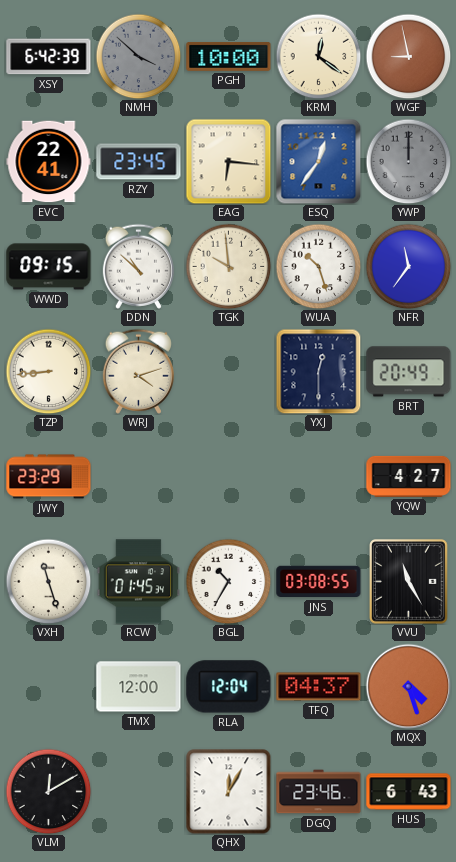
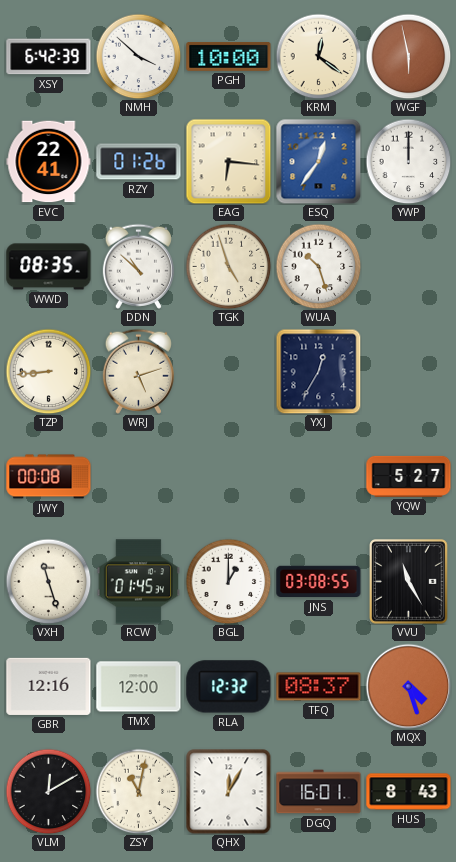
NMH dial: grey -> white (138, 56)
WGF: 8:58 -> 5:58 (408, 56)
RZY: 23:45 -> 01:26 (139, 162)
YWP dial: grey -> white (408, 161)
WWD: 09:15 -> 08:35 (49, 267)
TGK: 9:59 -> 4:57 (228, 266)
NFR: 11:36 -> none (408, 266)
WRJ: 4:12 -> 5:12 (138, 371)
YXJ: 12:30 -> 12:35 (318, 371)
BRT: 20:49 -> none (409, 372)
JWY: 23:29 -> 00:08 (49, 477)
YQW: 4:27 -> 5:27 (409, 476)
BGL: 10:35 -> 1:00 (228, 581)
GBR: none -> 12:16 (49, 686)
RLA: 12:04 -> 12:32 (229, 687)
TFQ: 04:37 -> 08:37 (319, 687)
ZSY: none -> 11:02 (138, 791)
DGQ: 23:46 -> 16:01 (319, 792)
HUS: 6:43 -> 8:43 (409, 792)
